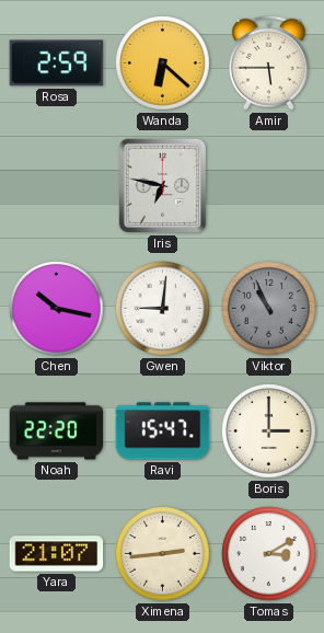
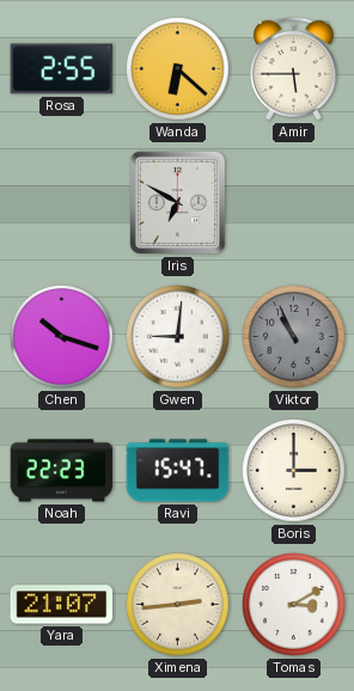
Rosa: 2:59 -> 2:55 (62, 69)
Iris: 6:47 -> 6:50 (177, 202)
Chen: 10:17 -> 10:18 (62, 337)
Noah: 22:20 -> 22:23 (62, 471)
